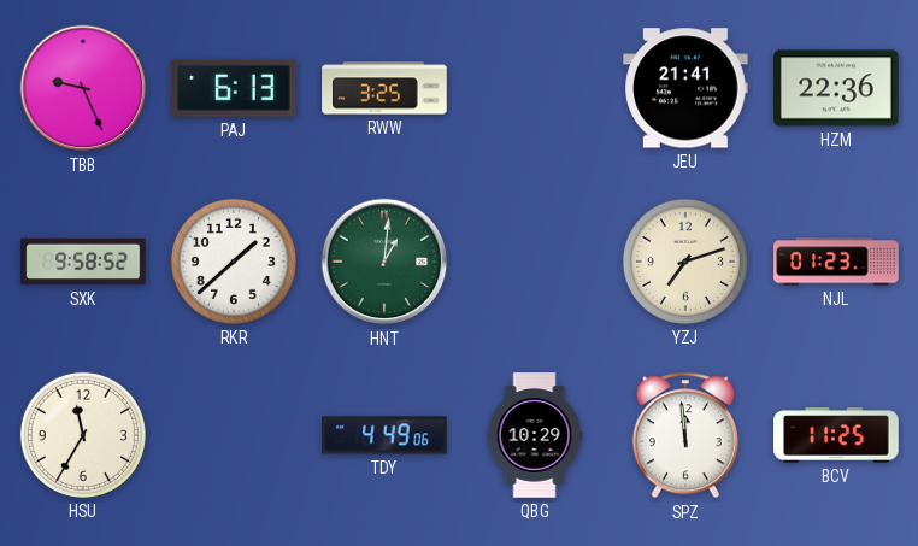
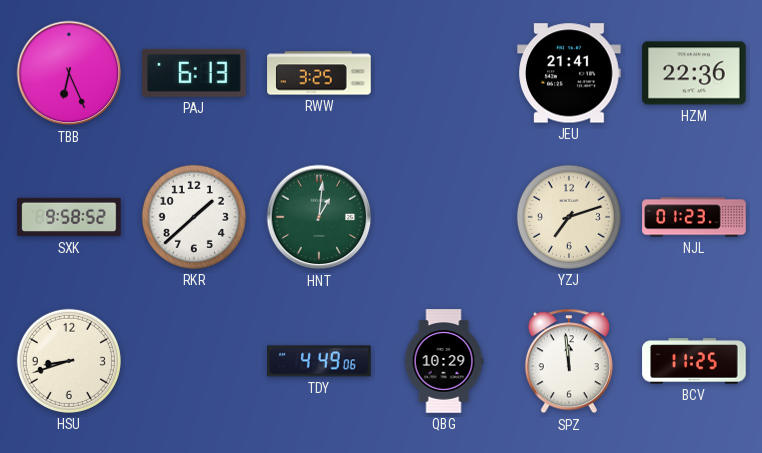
TBB: 9:26 -> 6:26 (69, 73)
HSU: 11:35 -> 8:42 (69, 361)
